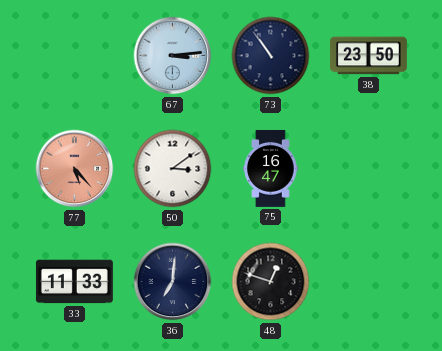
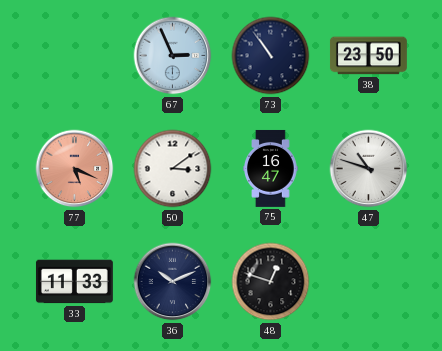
67: 3:14 -> 2:56 (173, 56)
77: 5:23 -> 5:19 (75, 169)
47: none -> 10:48 (369, 169)
36: 7:01 -> 10:11 (173, 282)
